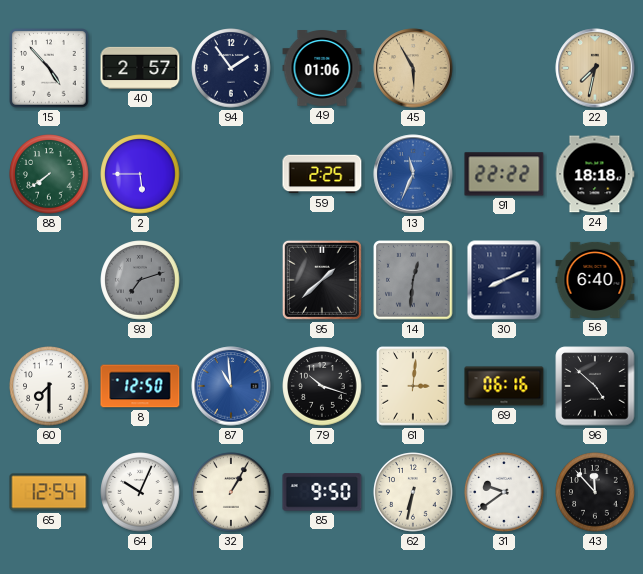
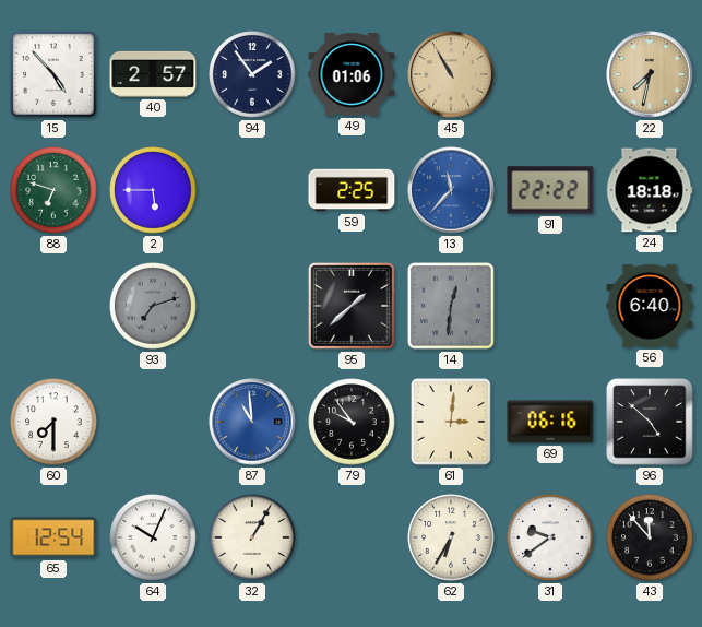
45: 5:55 -> 10:55 (451, 74)
88: 7:39 -> 6:48 (53, 190)
13: 11:34 -> 11:37 (451, 190)
30: 8:11 -> none (504, 280)
8: 12:50 -> none (140, 386)
79: 10:18 -> 9:54 (352, 422)
85: 9:50 -> none (322, 492)
62: 6:32 -> 6:35 (451, 537)
